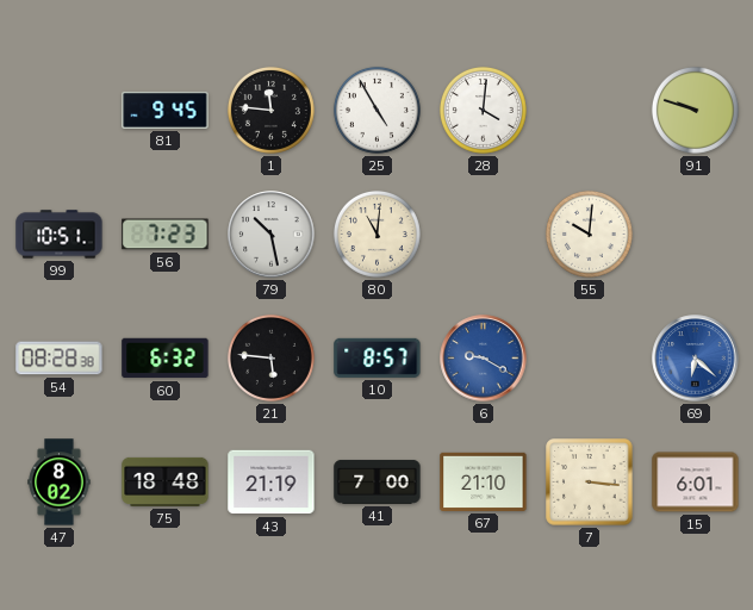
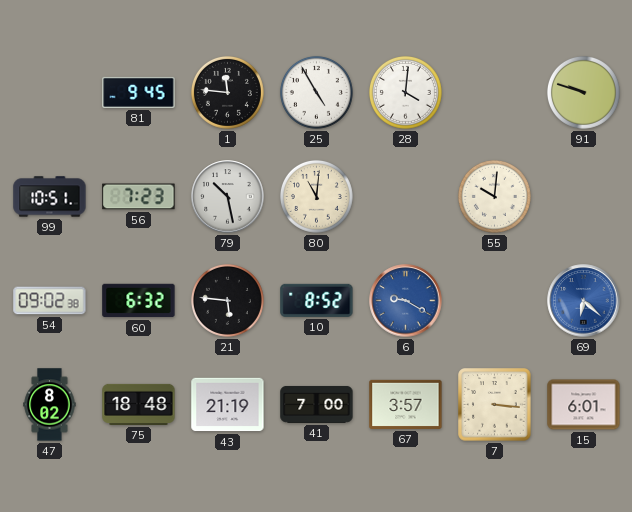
54: 08:28 -> 09:02 (50, 301)
10: 8:57 -> 8:52 (317, 300)
67: 21:10 -> 3:57 (406, 404)
